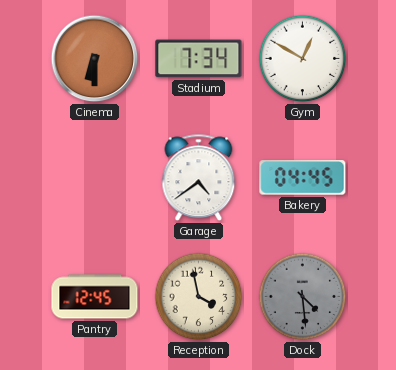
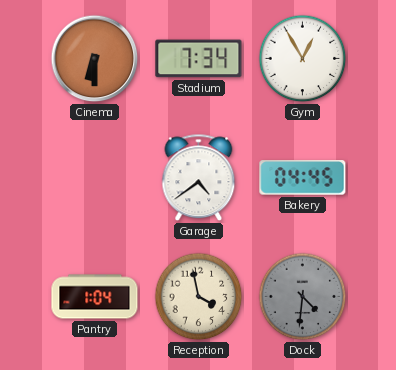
Gym: 12:50 -> 12:55 (303, 59)
Pantry: 12:45 -> 1:04 (95, 297)
Dock: 4:29 -> 4:31 (303, 297)
